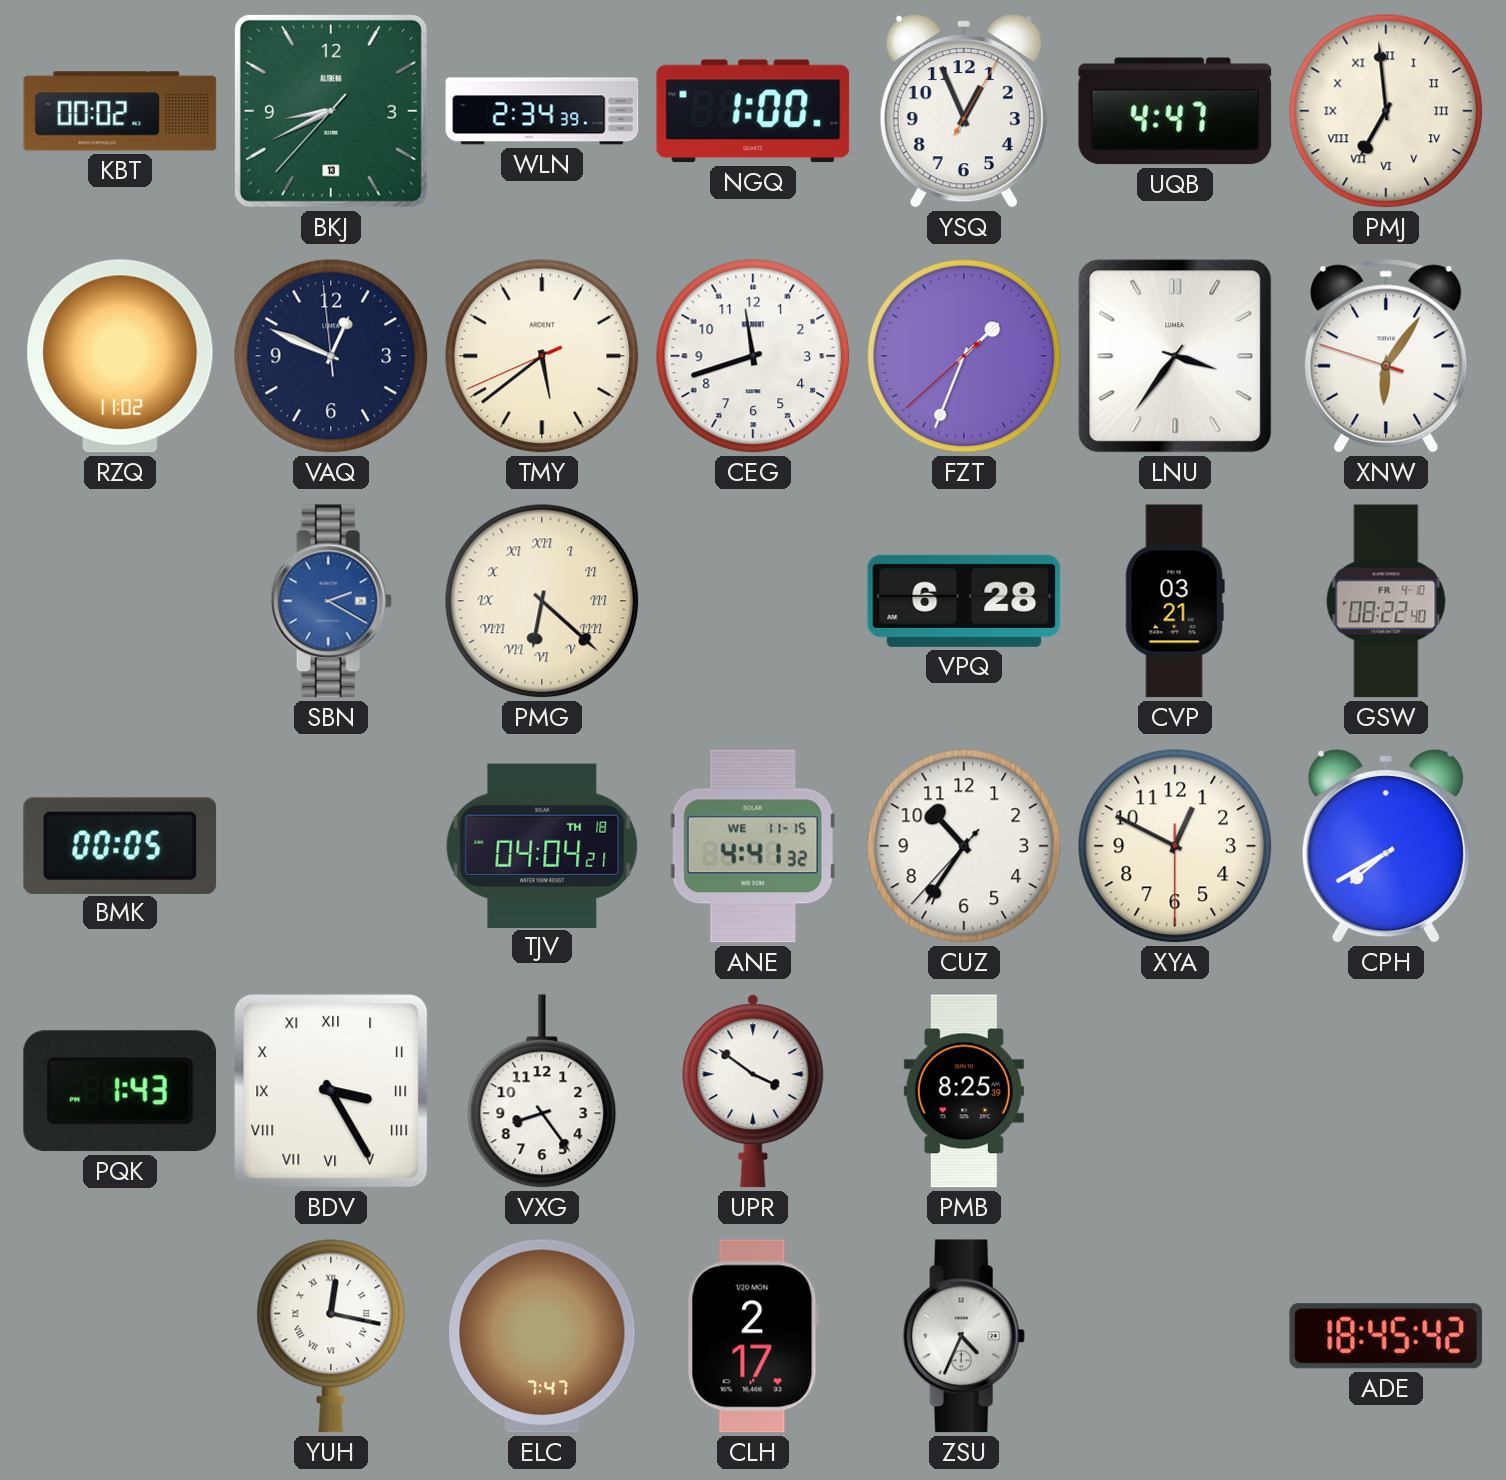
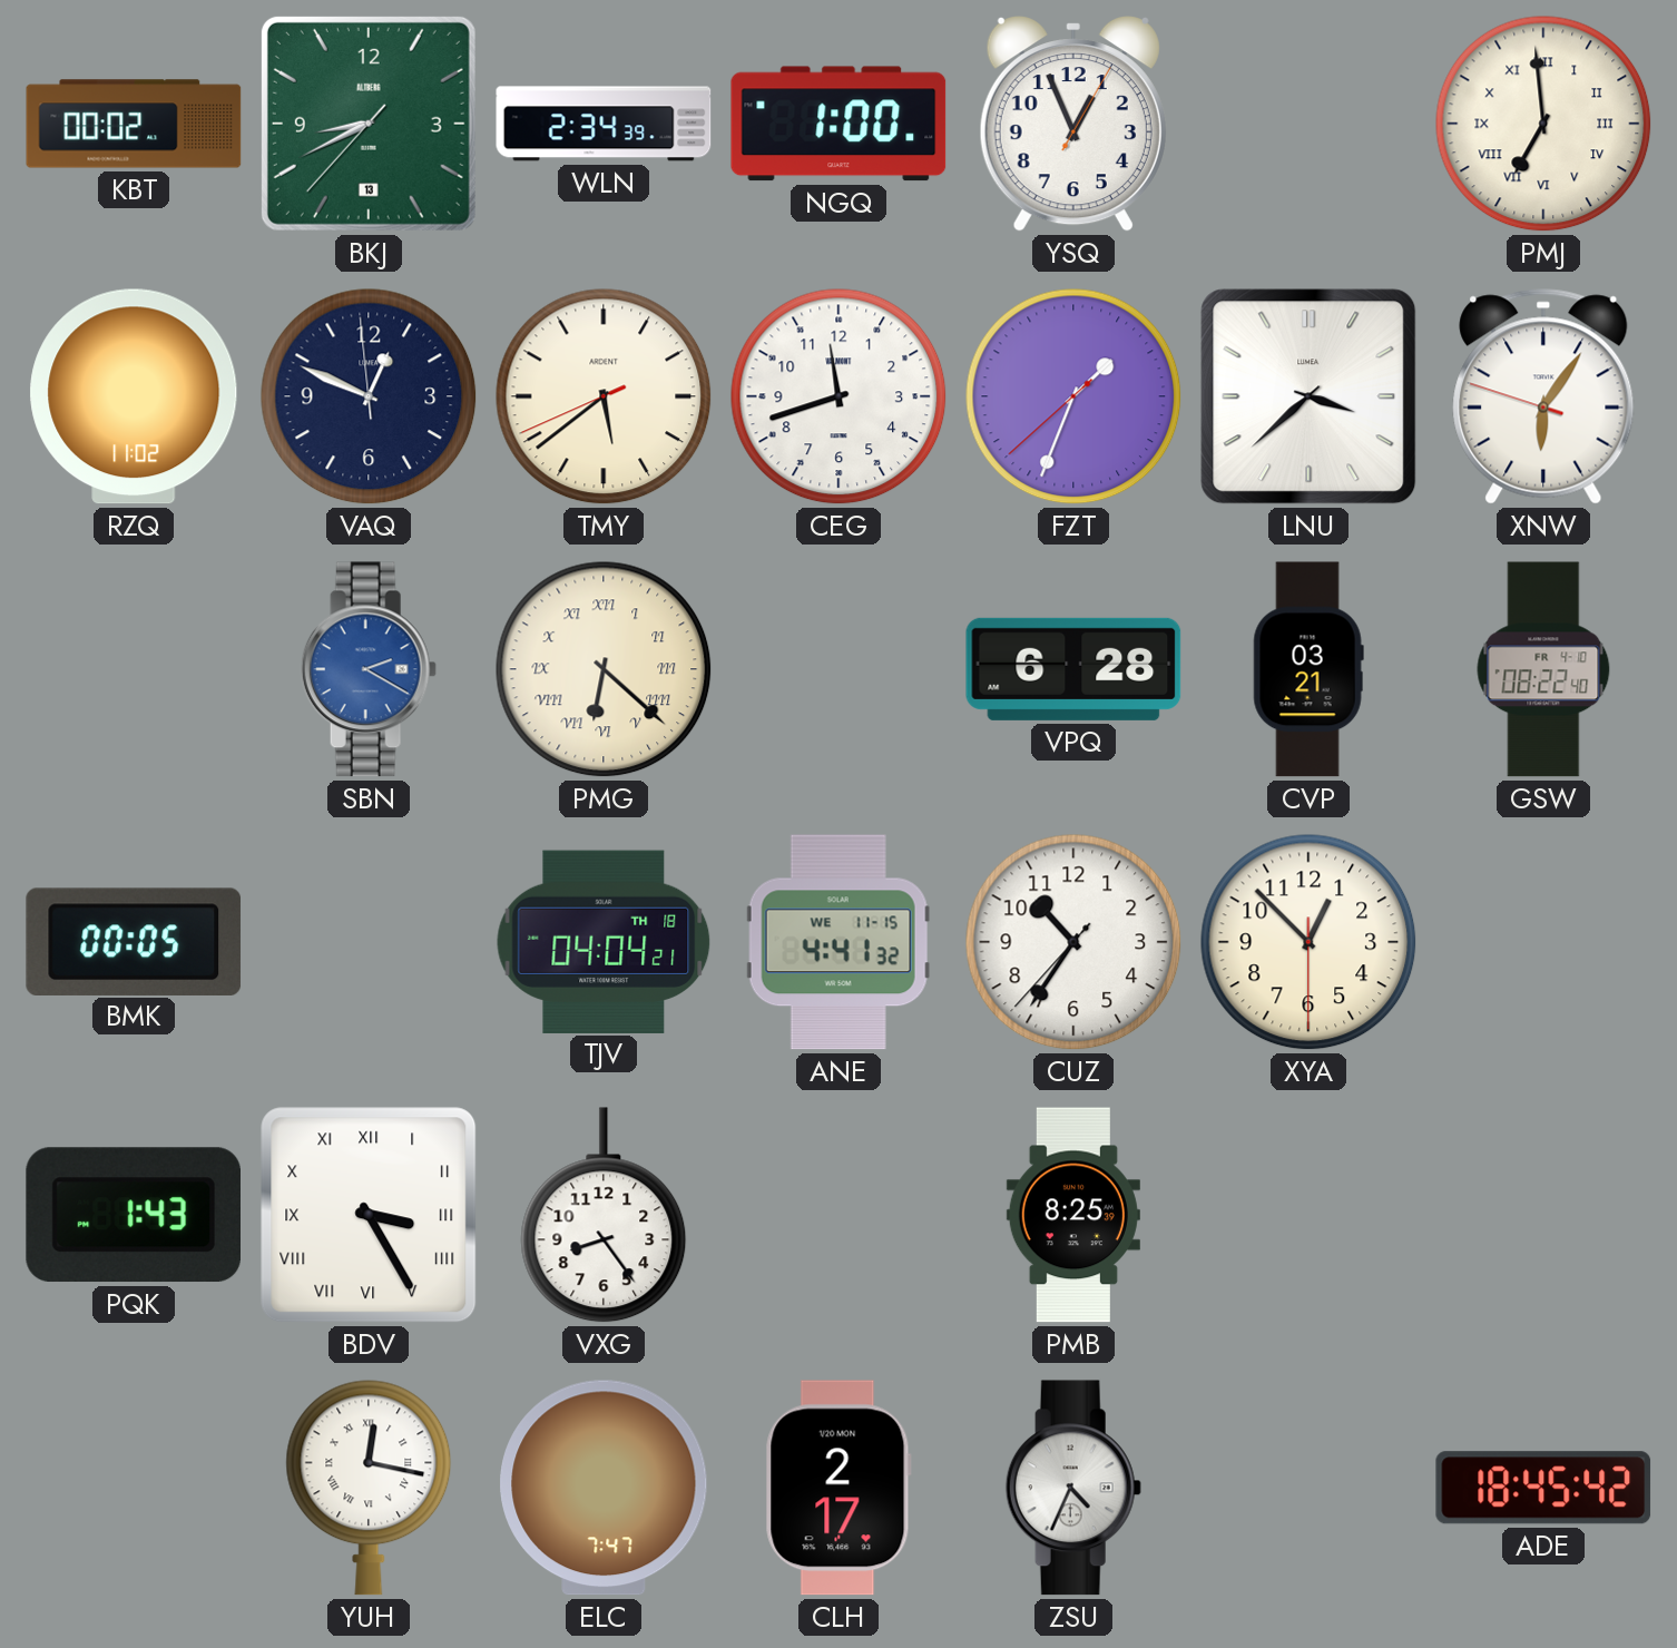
UQB: 4:47 -> none (1175, 111)
LNU: 3:36 -> 3:38 (1308, 396)
XYA: 12:49 -> 12:52 (1308, 942)
CPH: 7:40 -> none (1386, 846)
UPR: 3:51 -> none (753, 1091)
